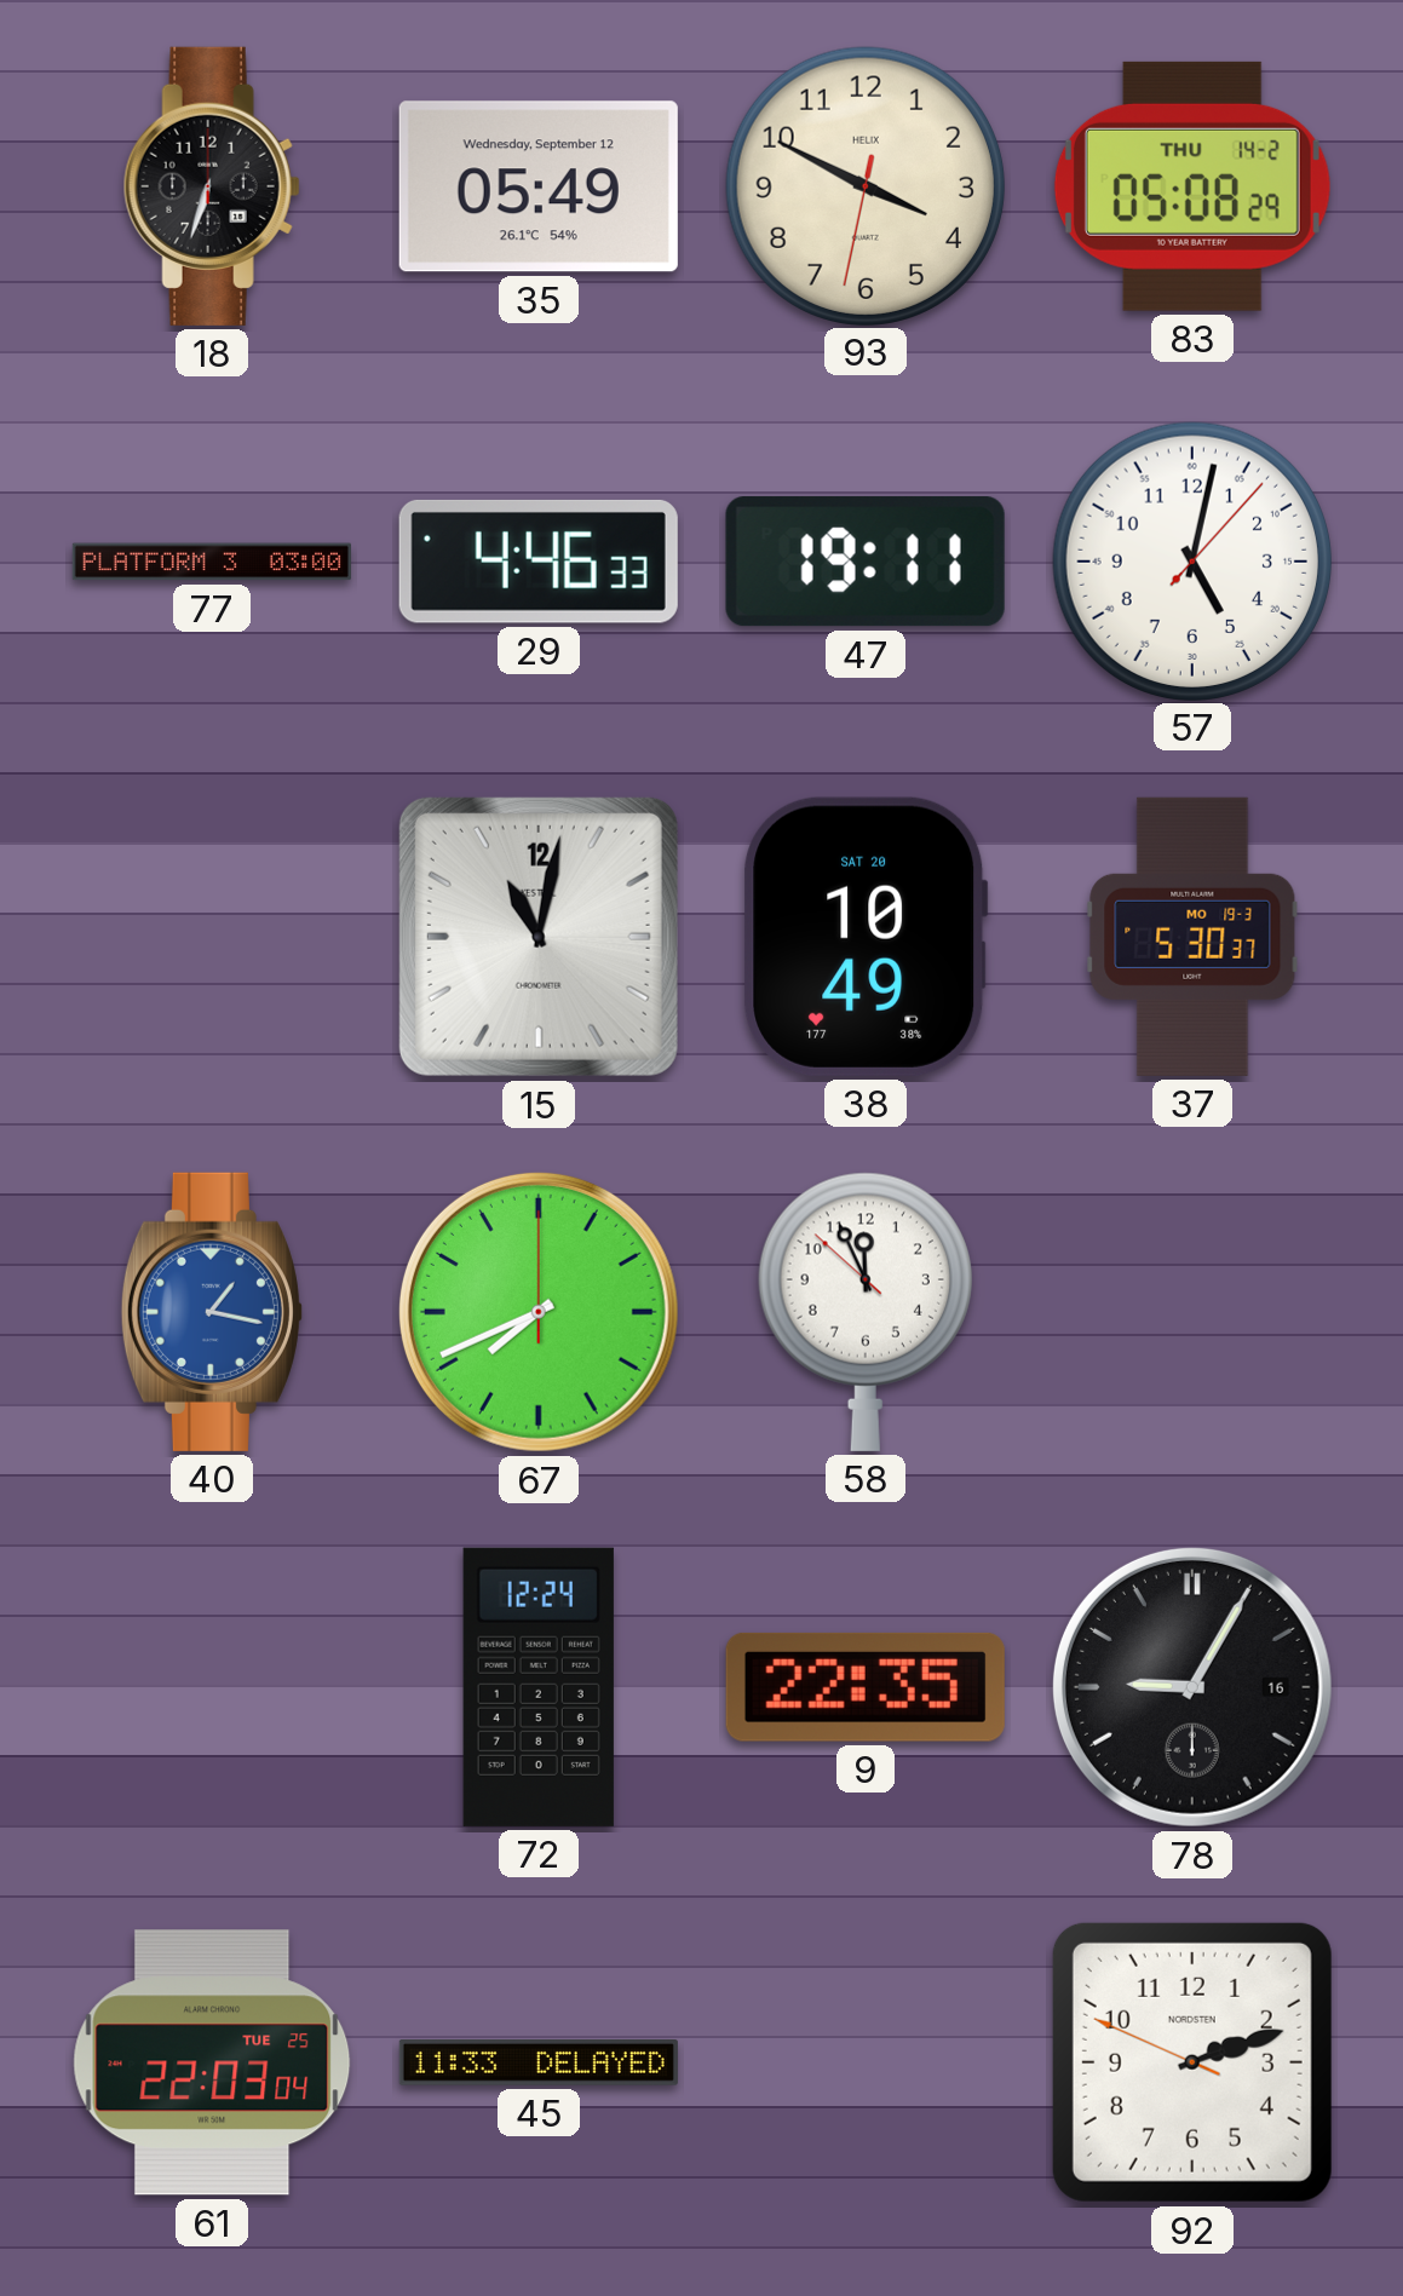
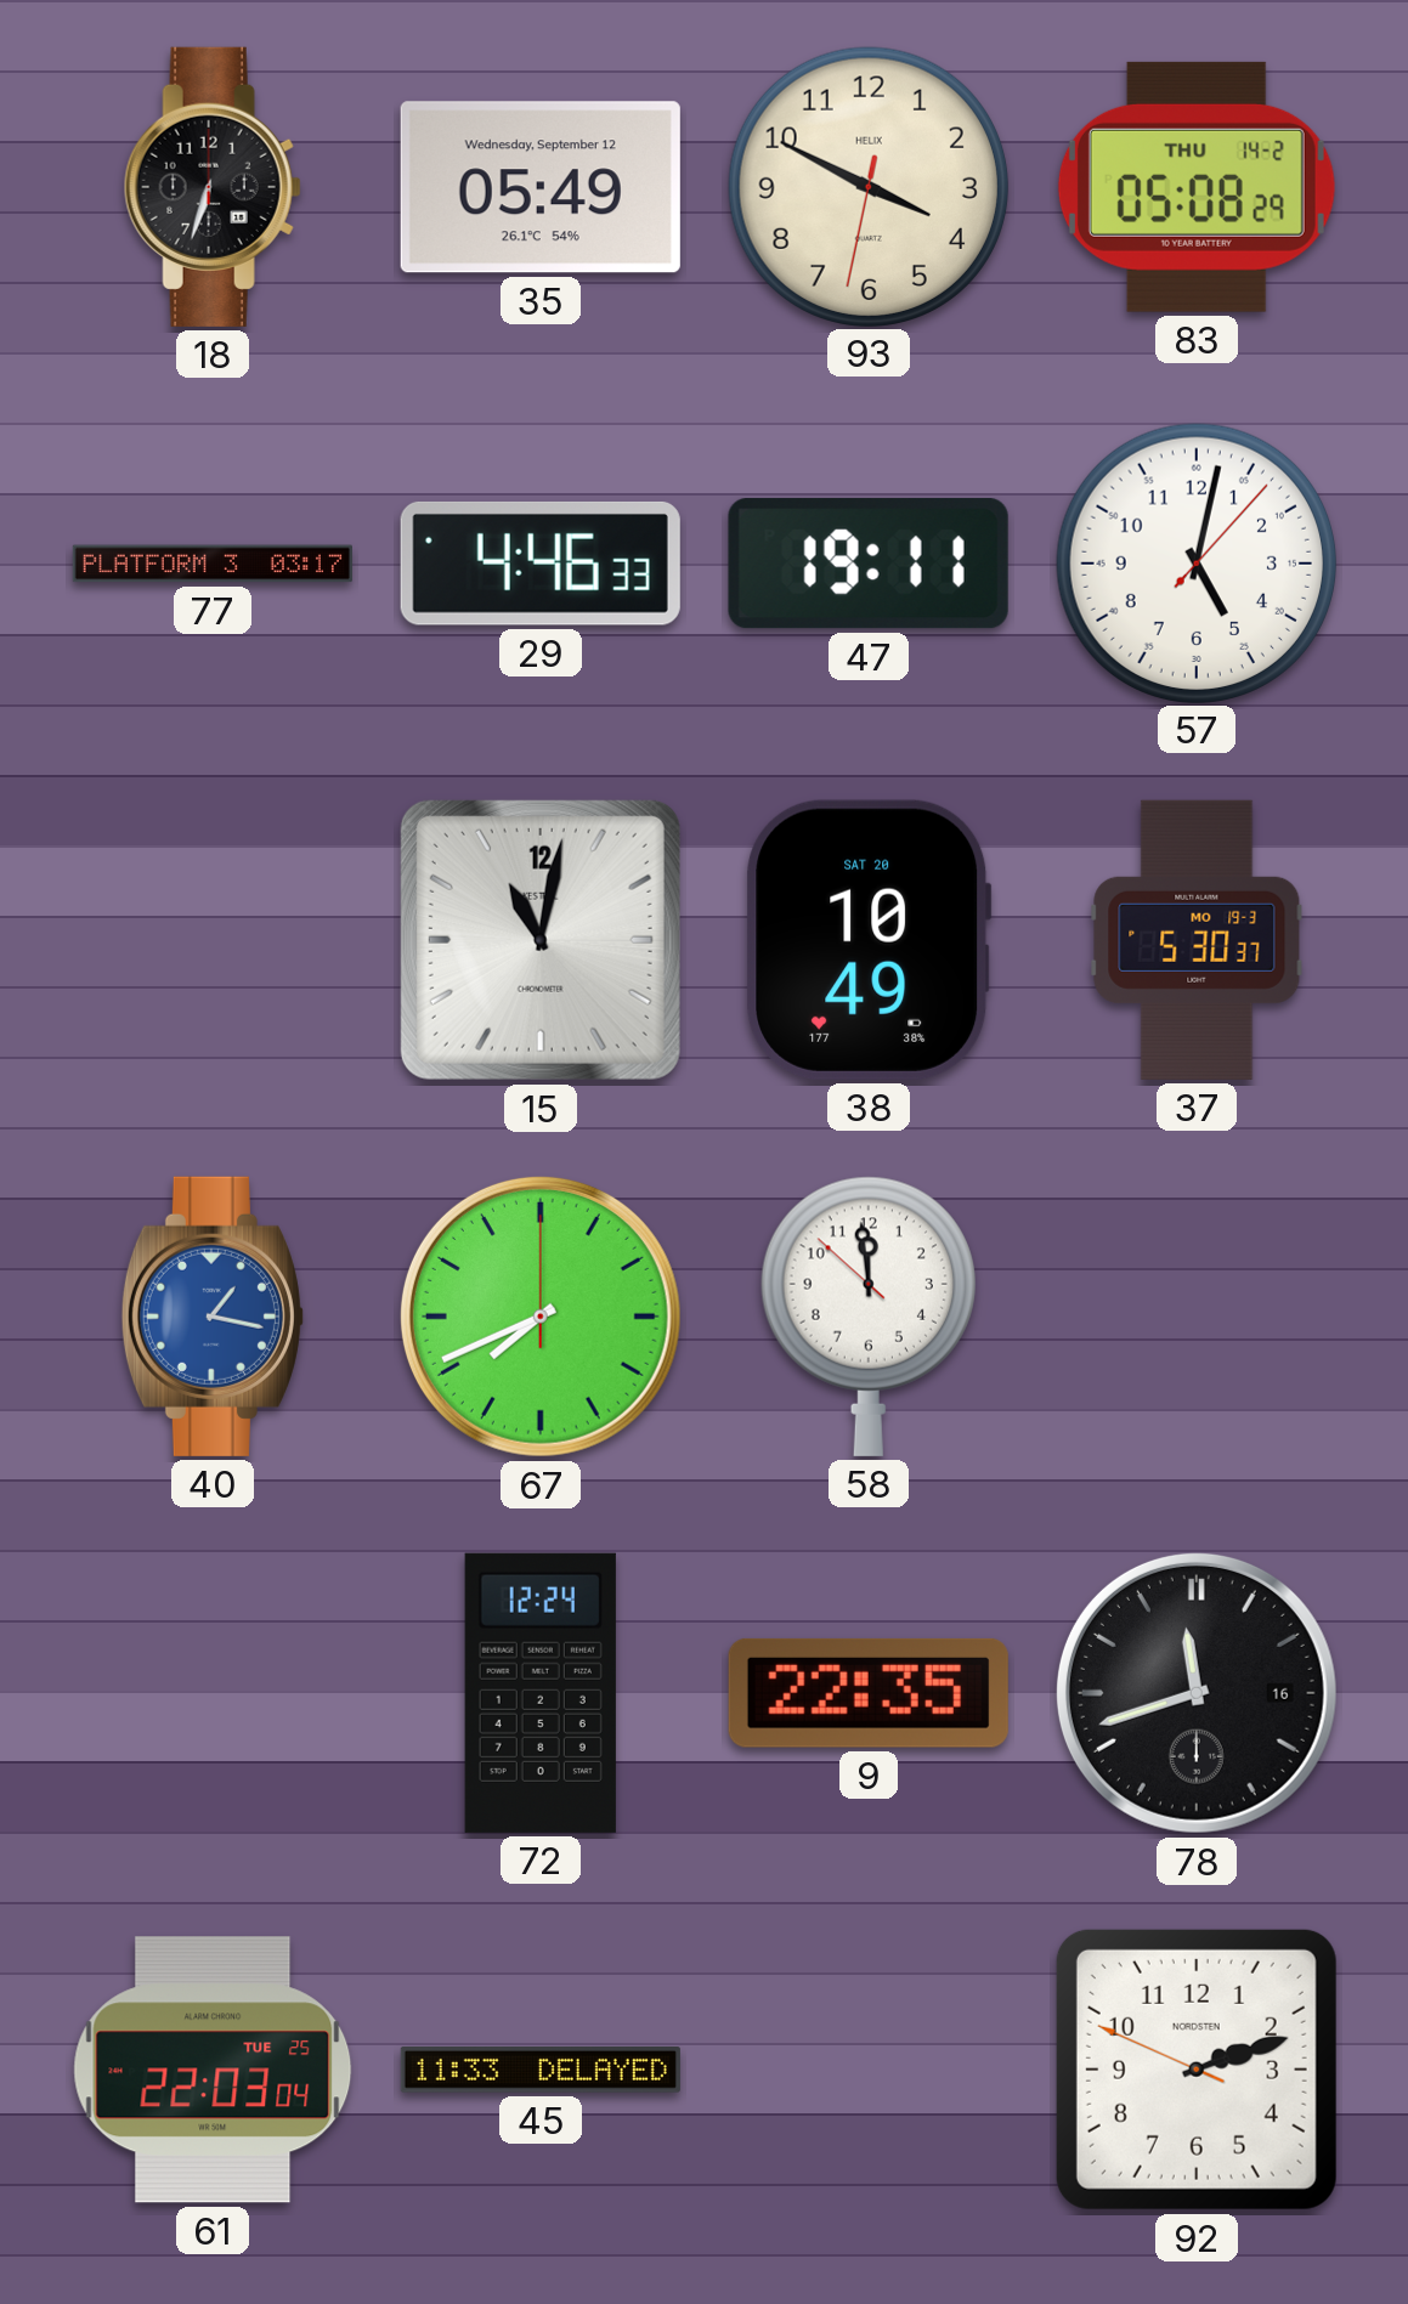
77: 03:00 -> 03:17 (213, 564)
58: 11:55 -> 11:58 (869, 1317)
78: 9:05 -> 11:42 (1197, 1693)
